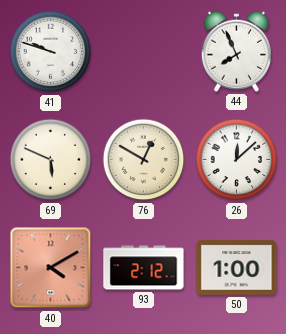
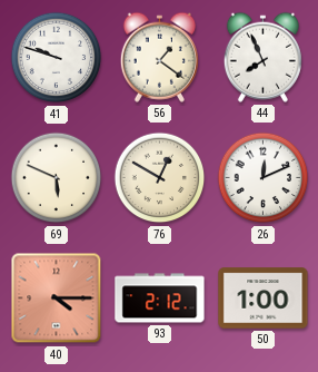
56: none -> 1:21 (159, 57)
26: 12:08 -> 12:11 (264, 178)
40: 4:10 -> 4:15 (57, 298)
